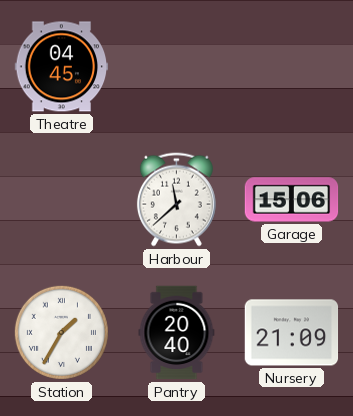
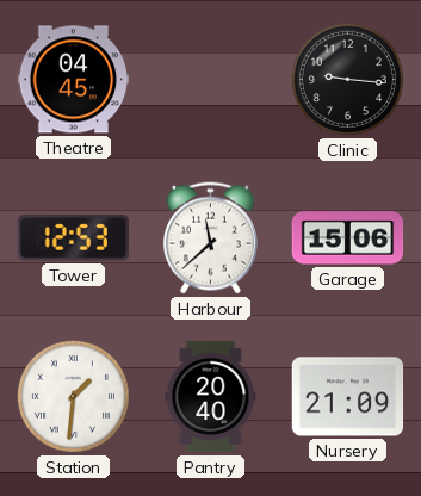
Clinic: none -> 9:16 (347, 79)
Tower: none -> 12:53 (74, 238)
Station: 1:35 -> 1:31 (73, 396)
